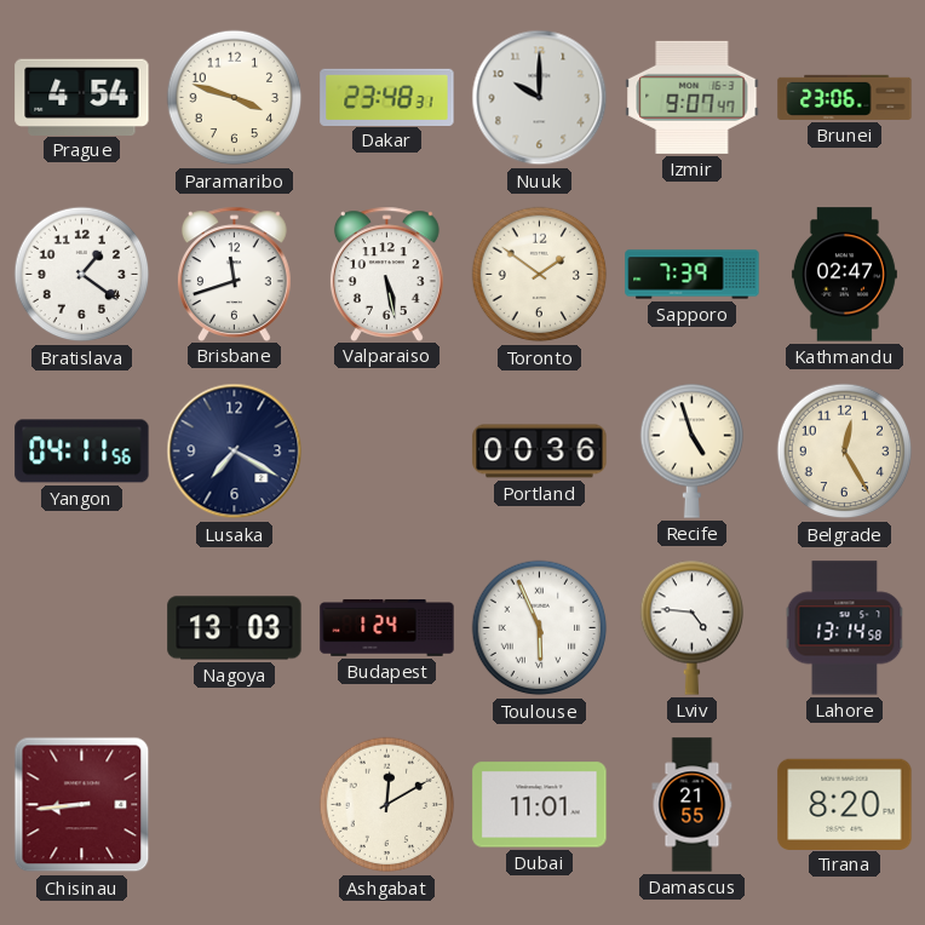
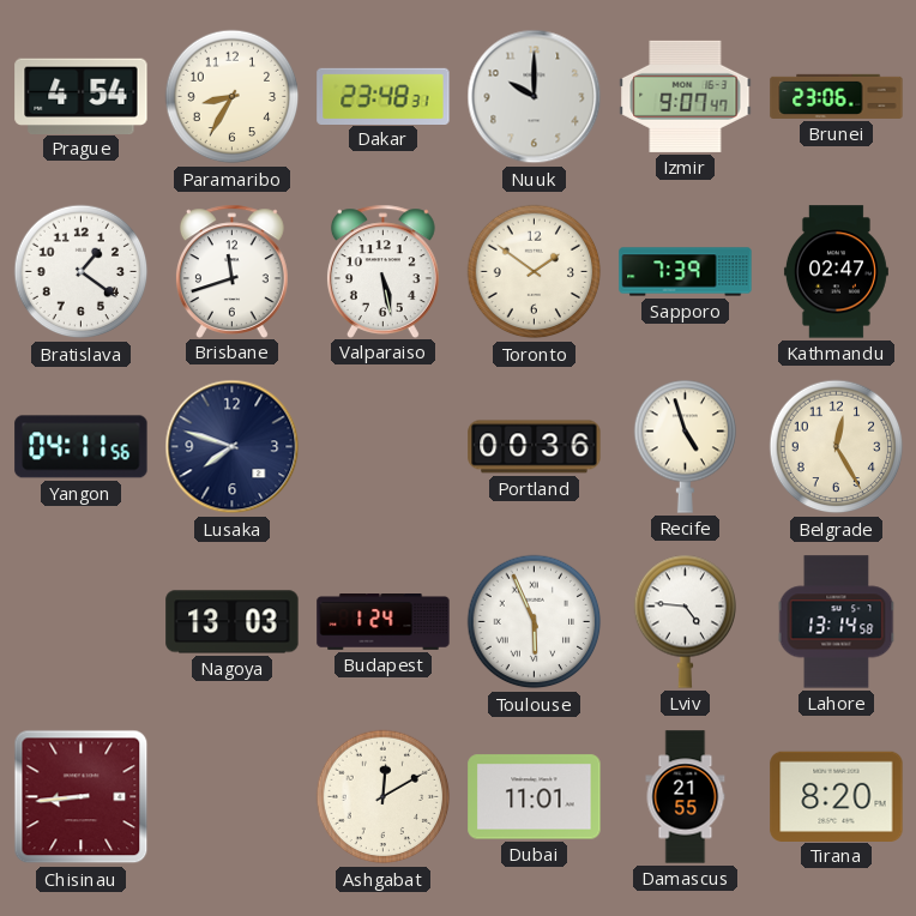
Paramaribo: 3:48 -> 8:35 (233, 97)
Lusaka: 7:20 -> 7:48 (233, 447)
